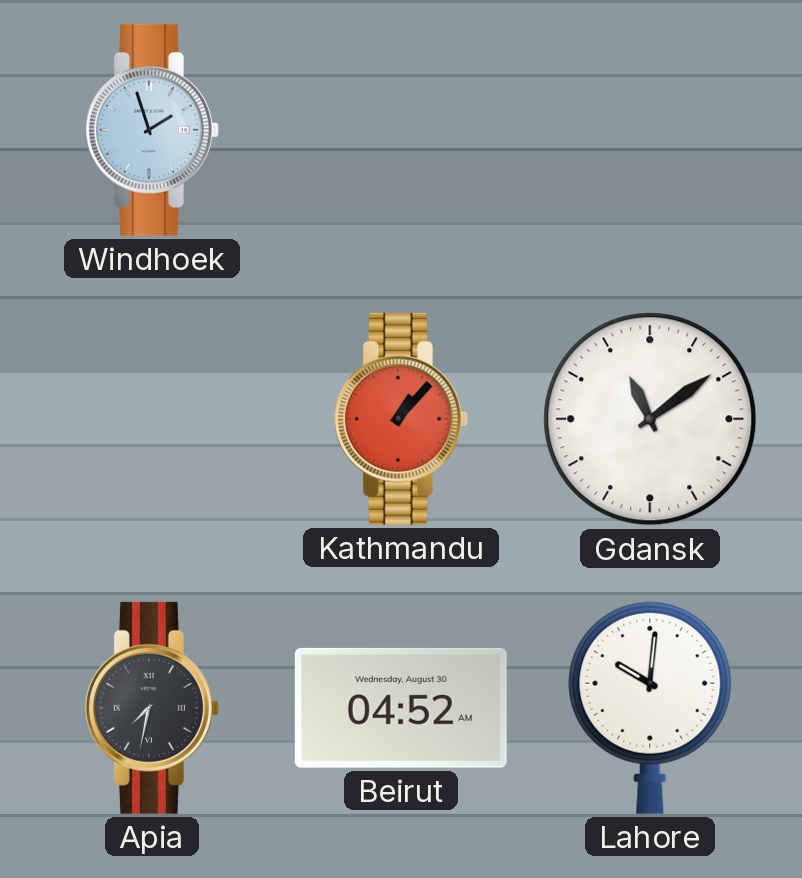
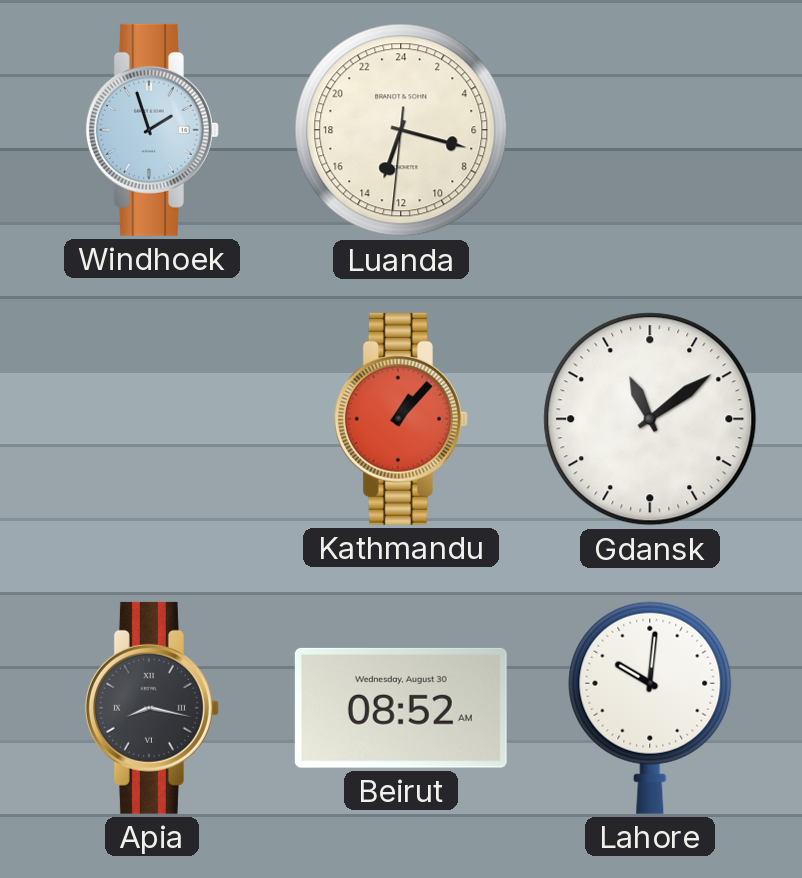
Luanda: none -> 13:17 (401, 130)
Apia: 7:32 -> 8:17 (152, 708)
Beirut: 04:52 -> 08:52 (401, 708)
